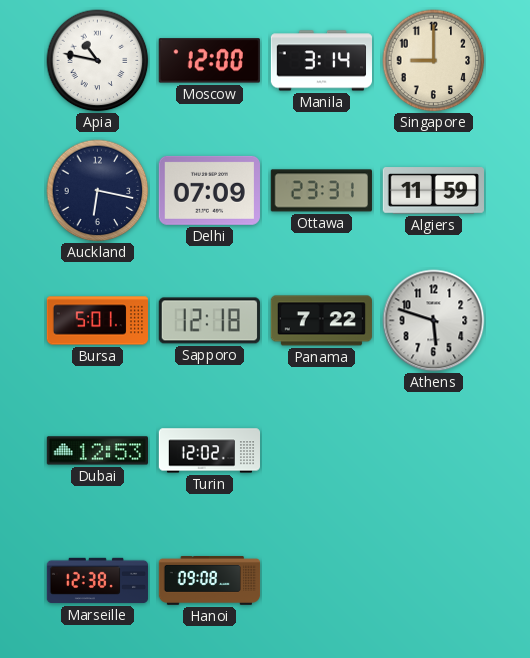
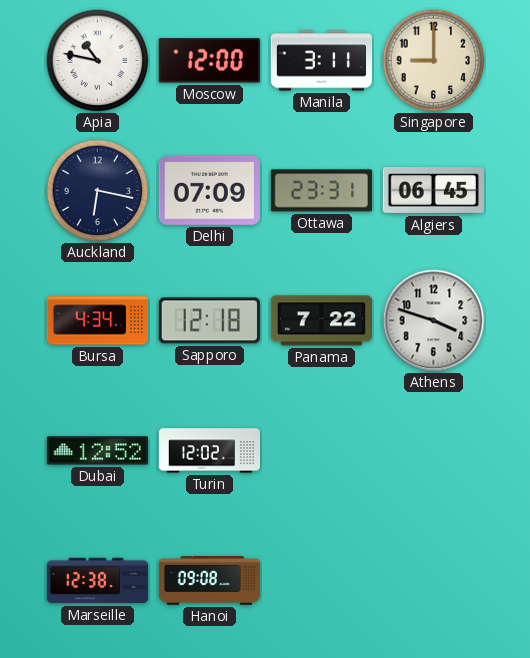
Manila: 3:14 -> 3:11 (321, 61)
Algiers: 11:59 -> 06:45 (433, 191)
Bursa: 5:01 -> 4:34 (98, 321)
Athens: 5:48 -> 3:48 (434, 321)
Dubai: 12:53 -> 12:52 (97, 451)
